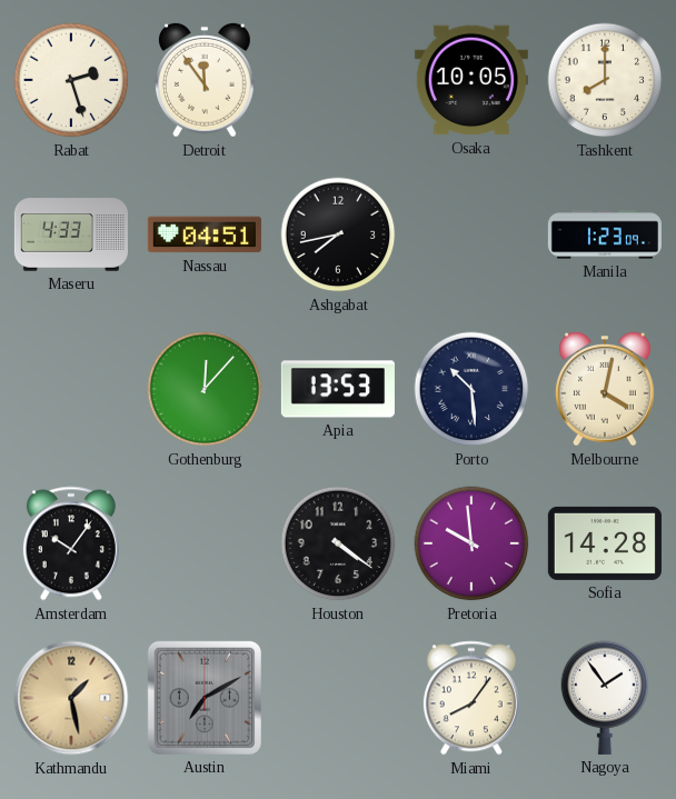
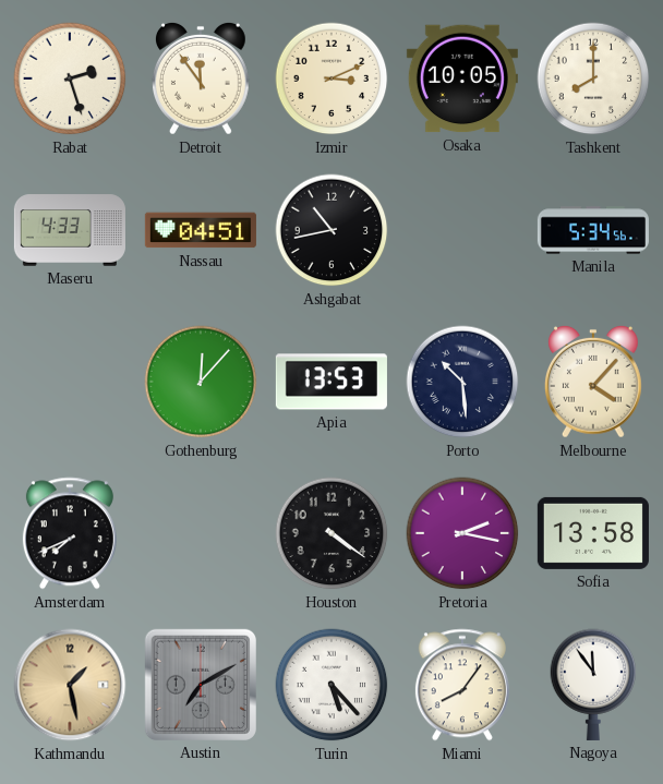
Izmir: none -> 3:11 (331, 79)
Ashgabat: 7:43 -> 10:43 (331, 230)
Manila: 1:23 -> 5:34 (593, 230)
Melbourne: 4:02 -> 4:07 (593, 382)
Amsterdam: 10:06 -> 7:41 (70, 533)
Pretoria: 9:59 -> 2:17 (462, 533)
Sofia: 14:28 -> 13:58 (593, 533)
Turin: none -> 5:23 (331, 685)
Nagoya: 1:54 -> 11:54 (593, 685)
